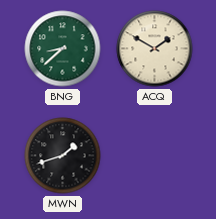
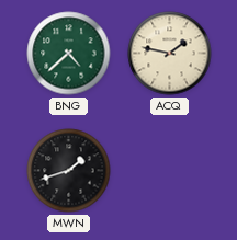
BNG: 8:38 -> 4:38 (69, 54)
ACQ: 1:50 -> 1:47 (170, 54)
